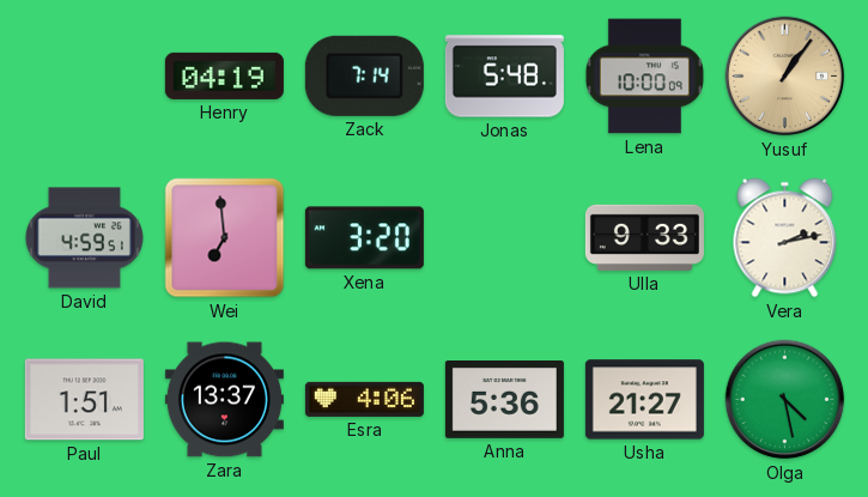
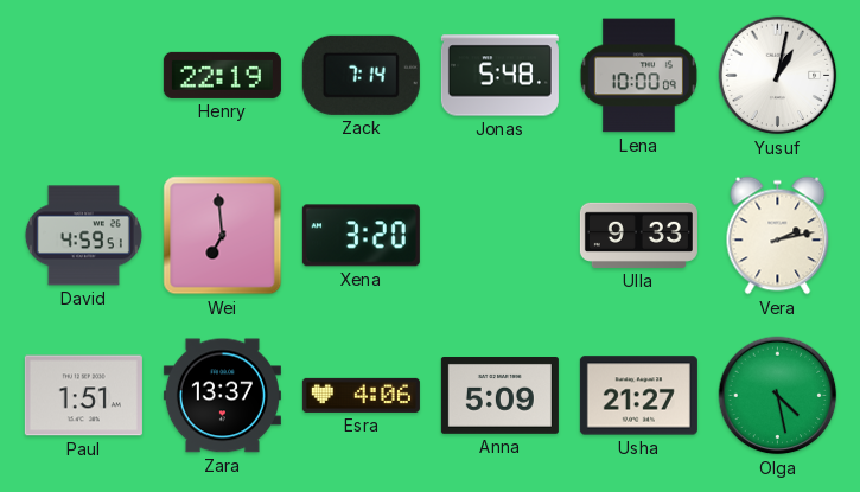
Henry: 04:19 -> 22:19 (222, 75)
Yusuf: 1:06 -> 1:02 (778, 76)
Yusuf dial: champagne -> white (778, 76)
Anna: 5:36 -> 5:09 (499, 396)
